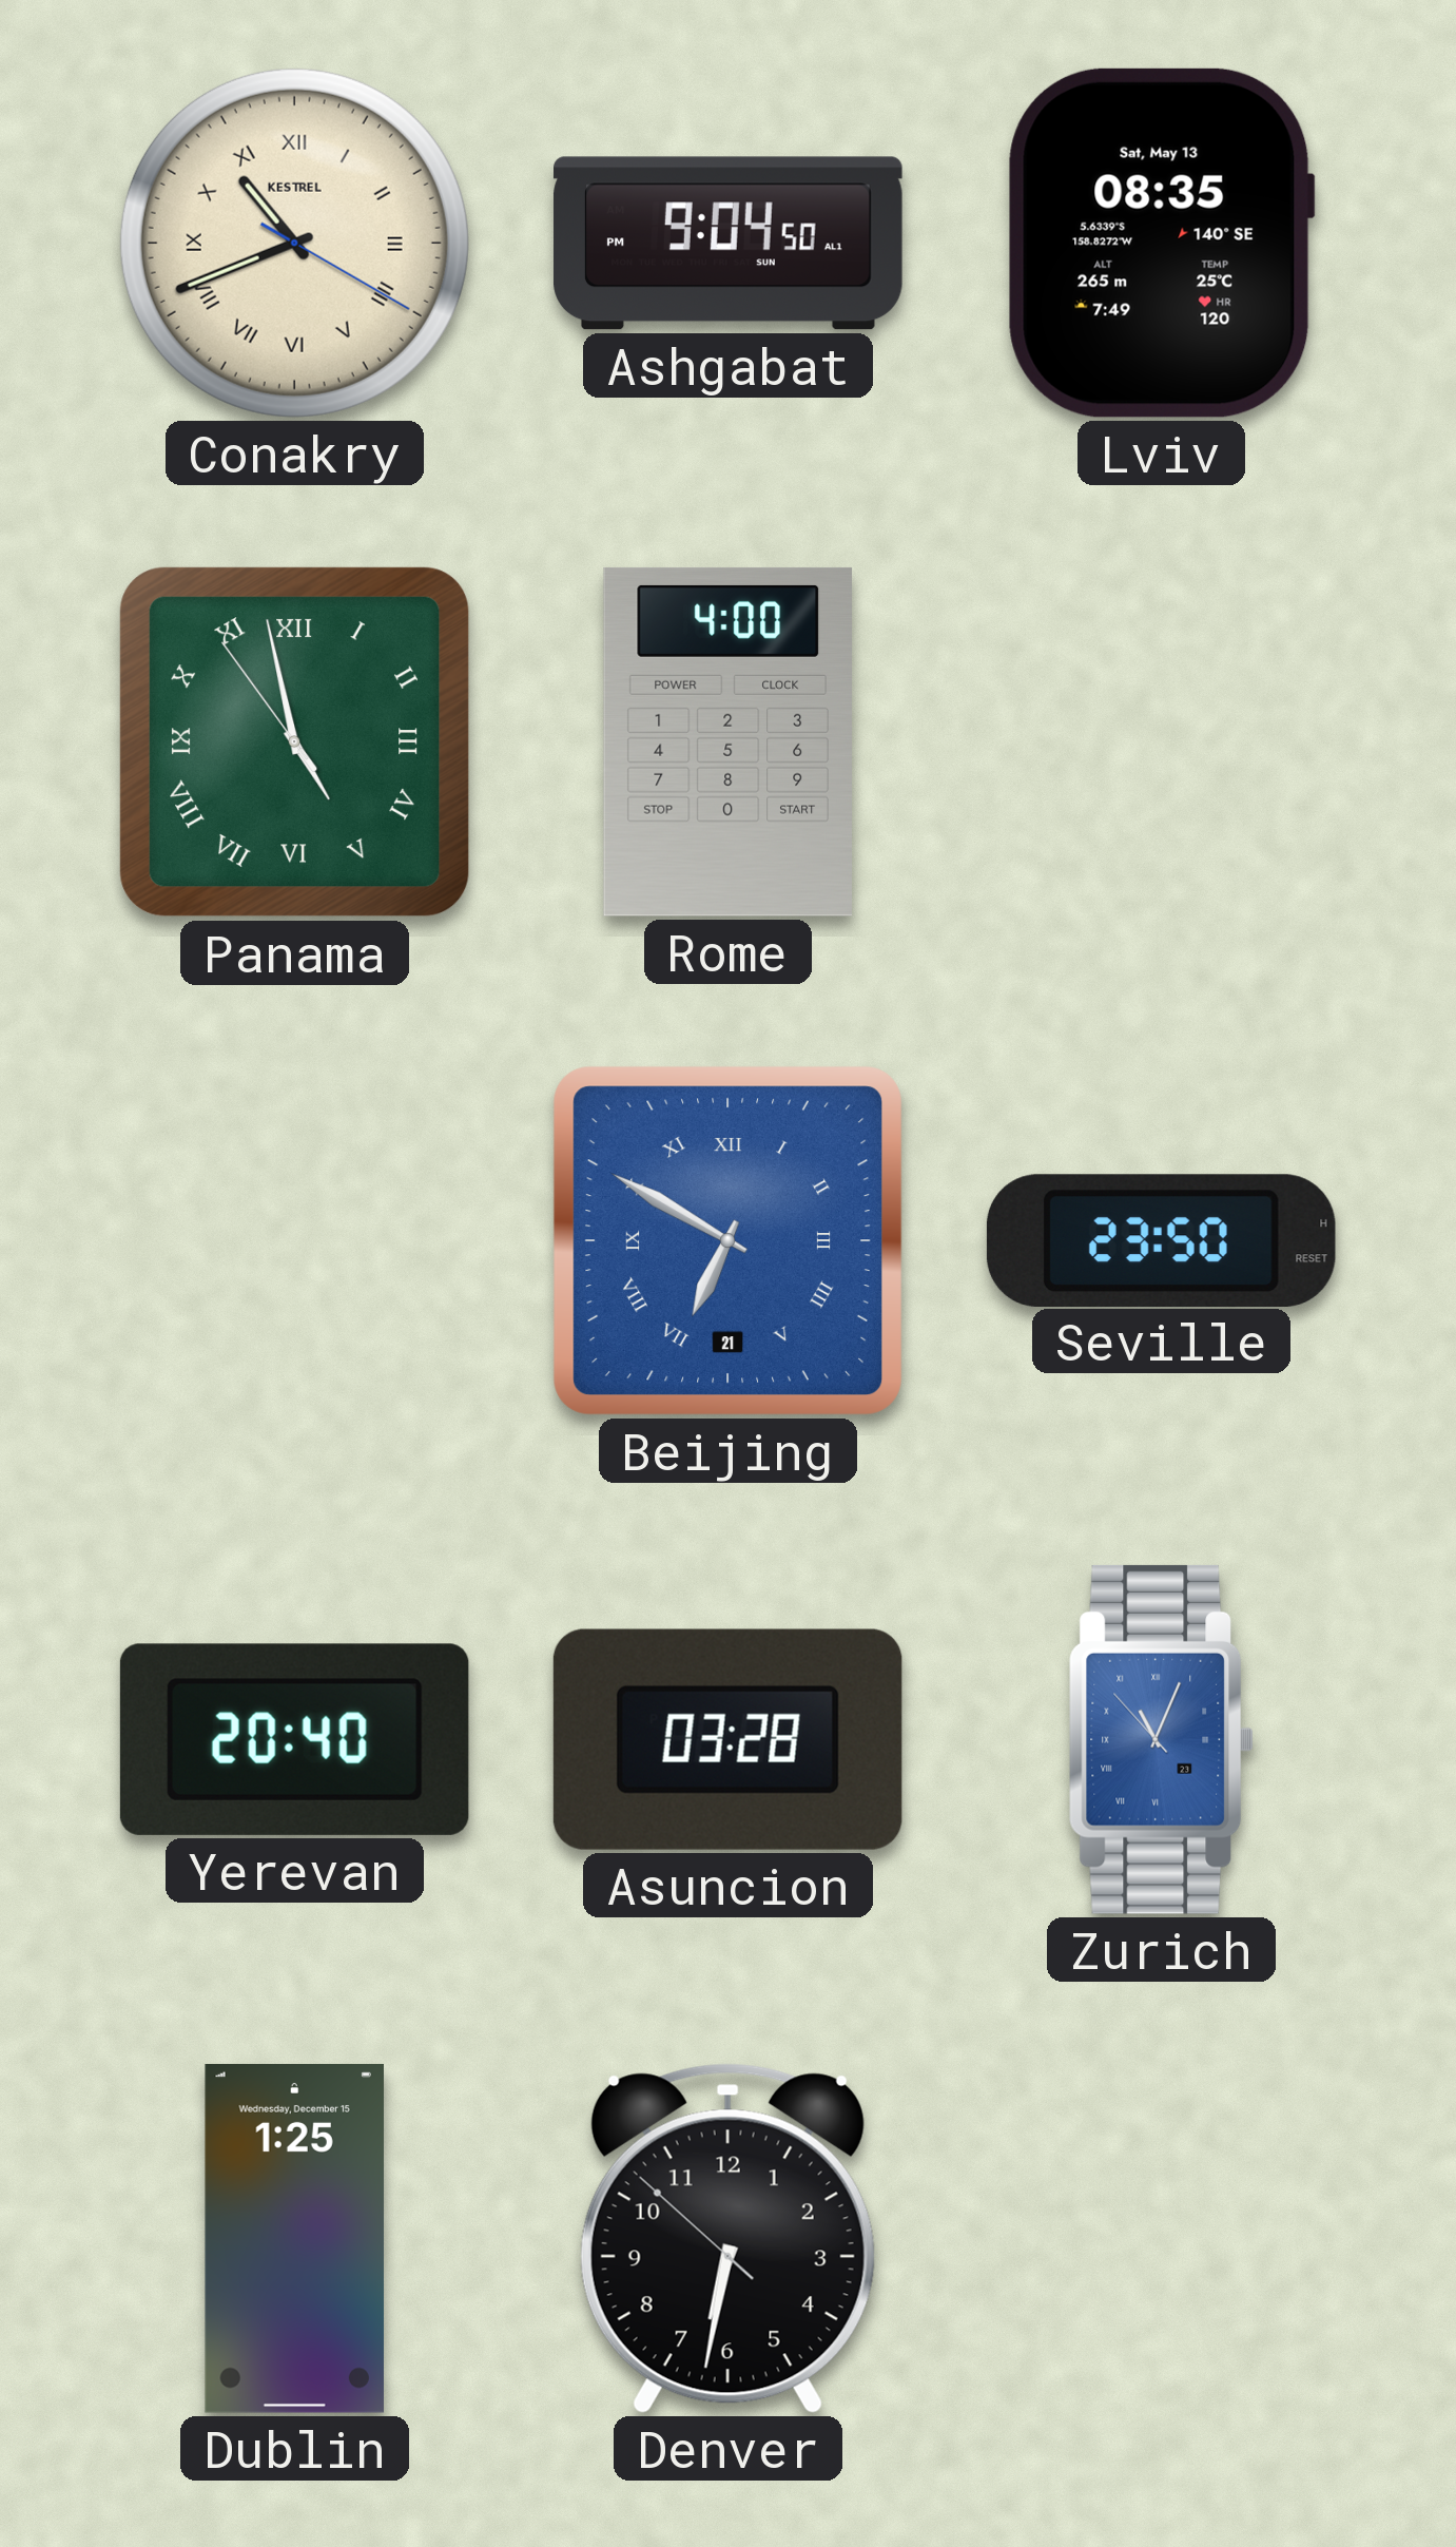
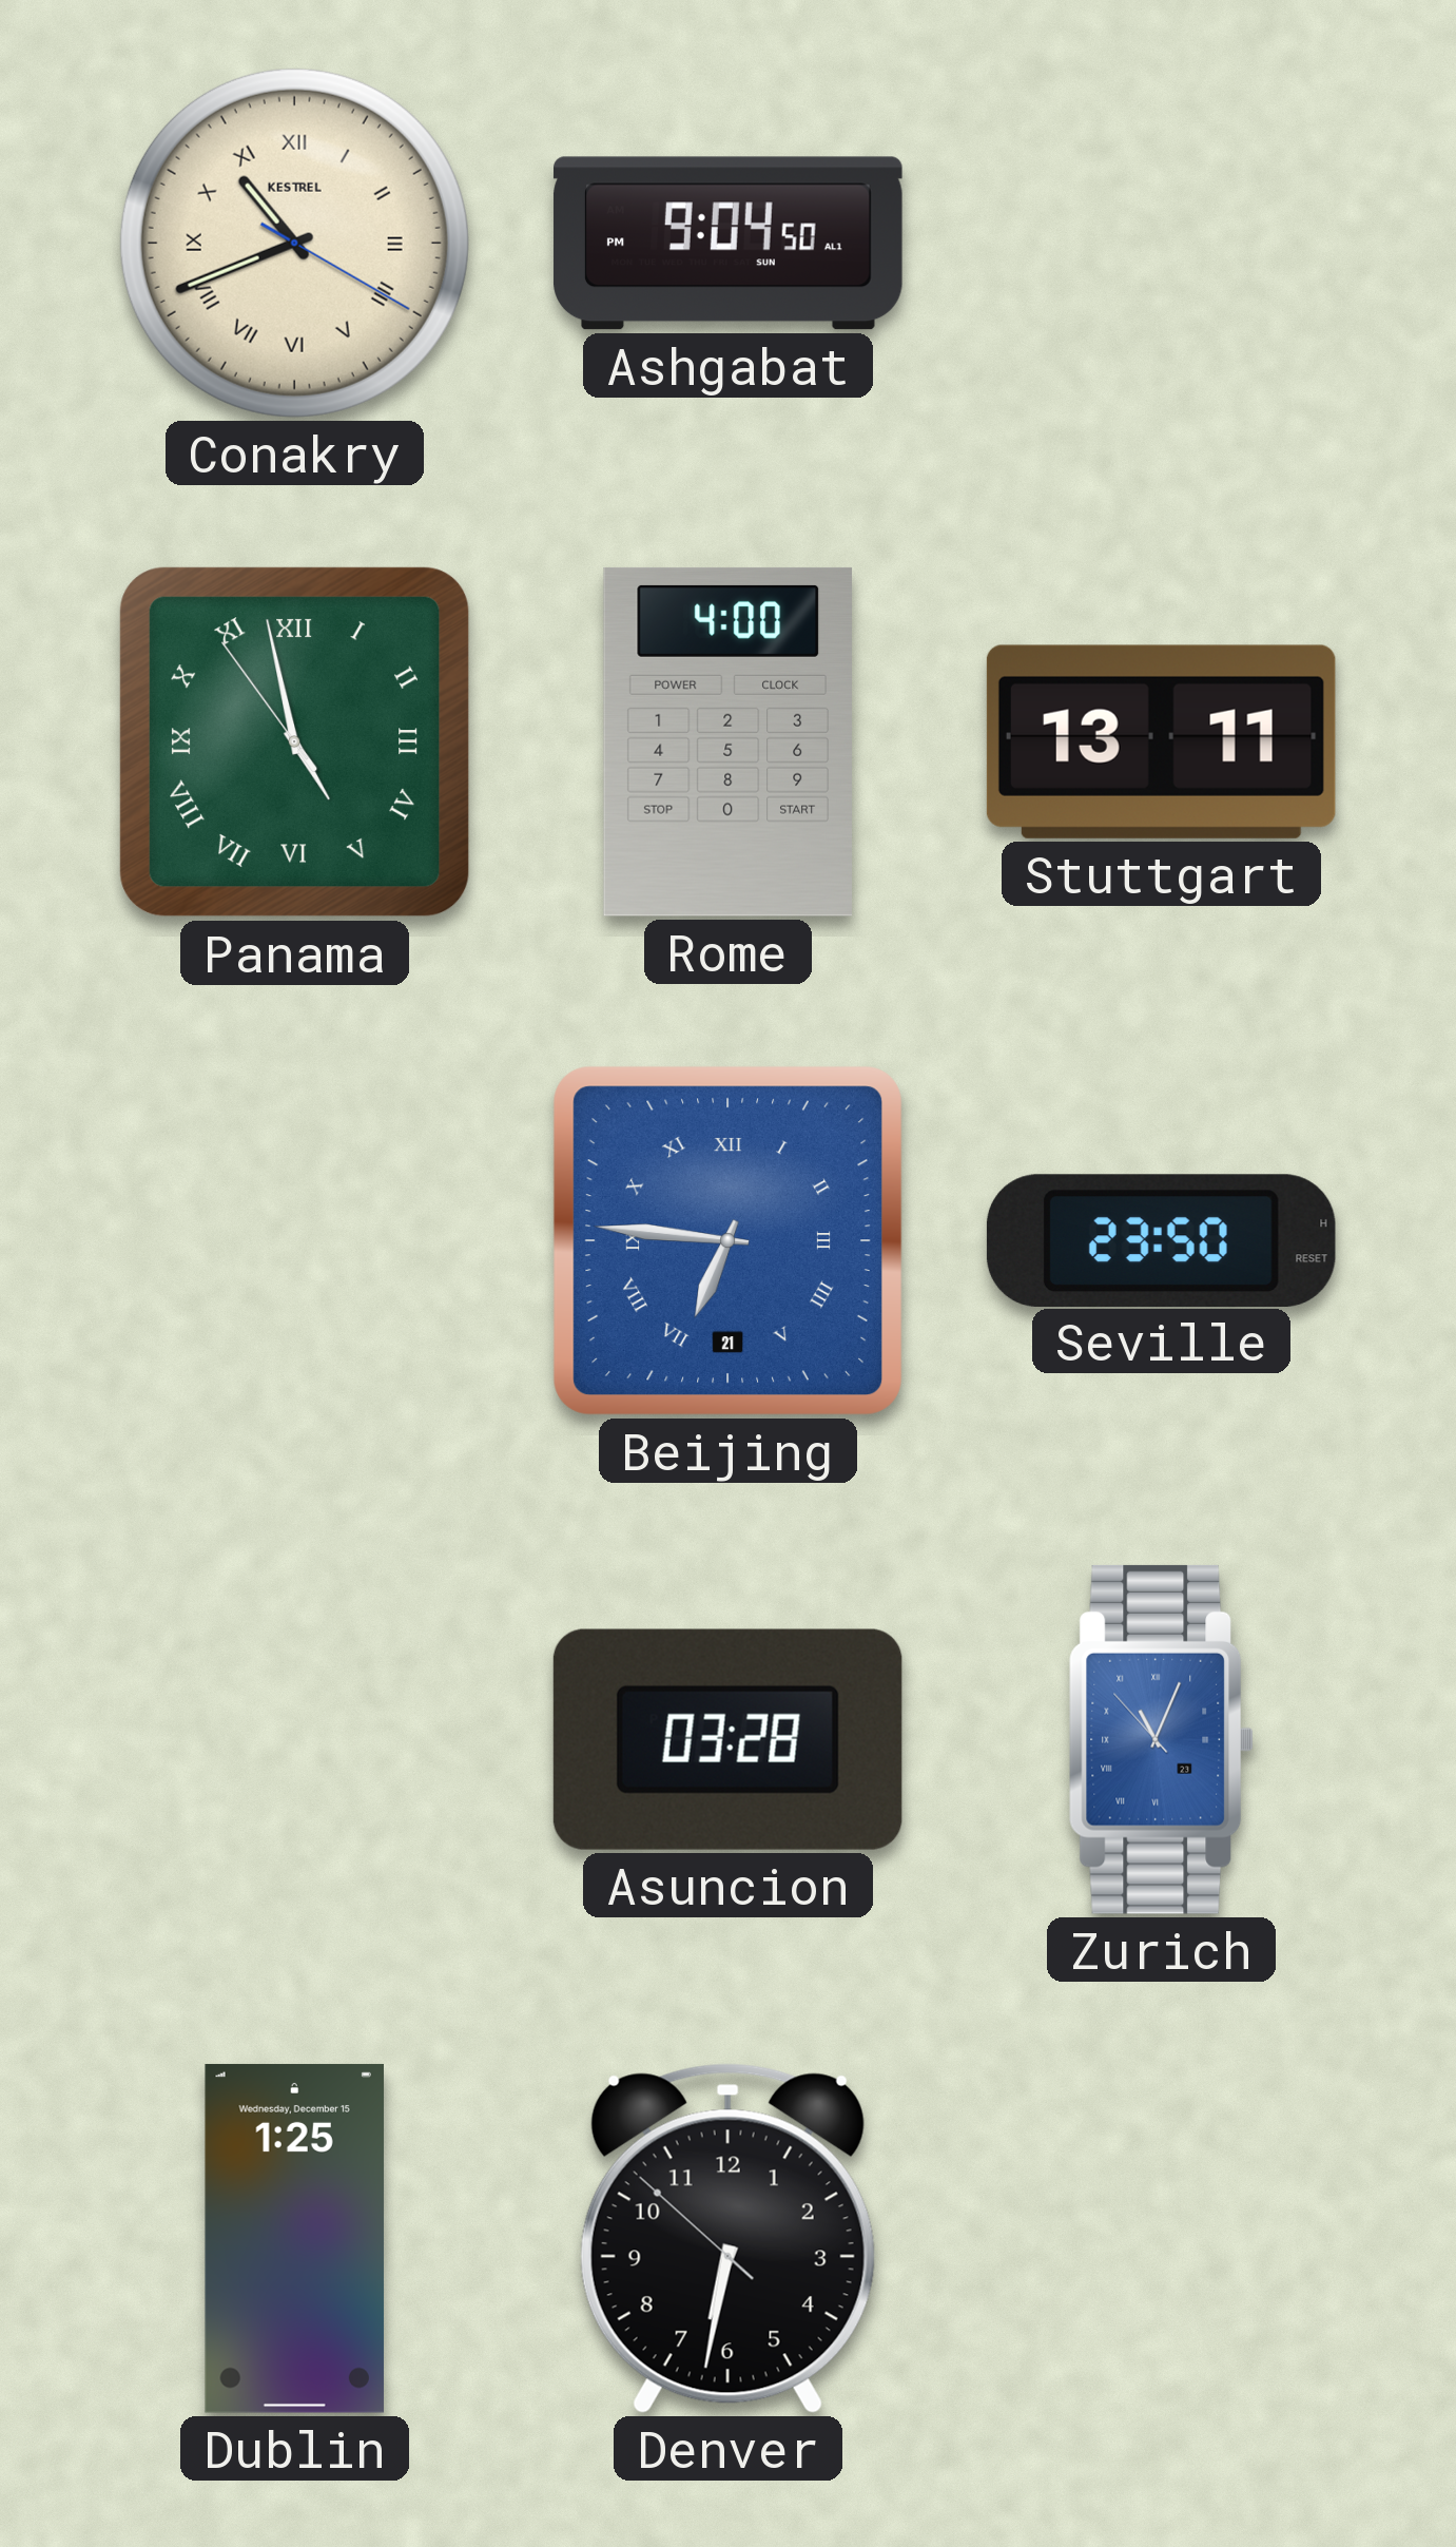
Lviv: 08:35 -> none (1161, 243)
Stuttgart: none -> 13:11 (1161, 741)
Beijing: 6:50 -> 6:46 (727, 1240)
Yerevan: 20:40 -> none (294, 1739)
